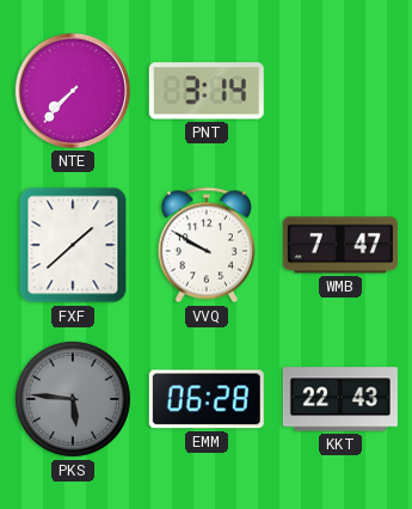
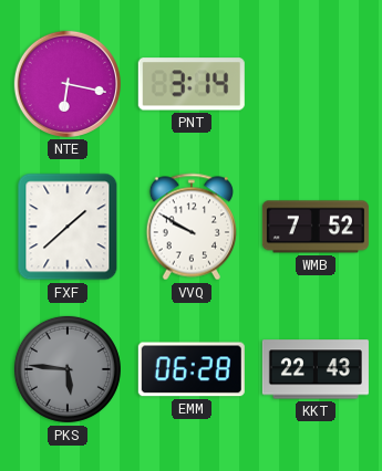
NTE: 7:37 -> 6:17 (68, 84)
WMB: 7:47 -> 7:52 (316, 227)
